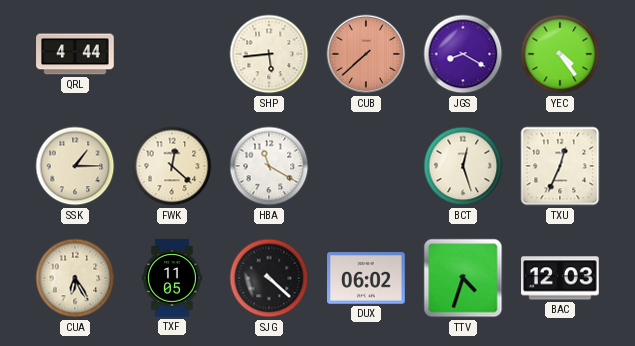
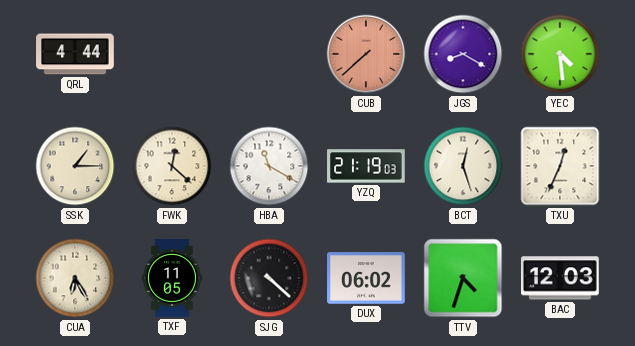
SHP: 5:44 -> none (269, 54)
YEC: 4:24 -> 4:29 (560, 54)
YZQ: none -> 21:19 (366, 166)
